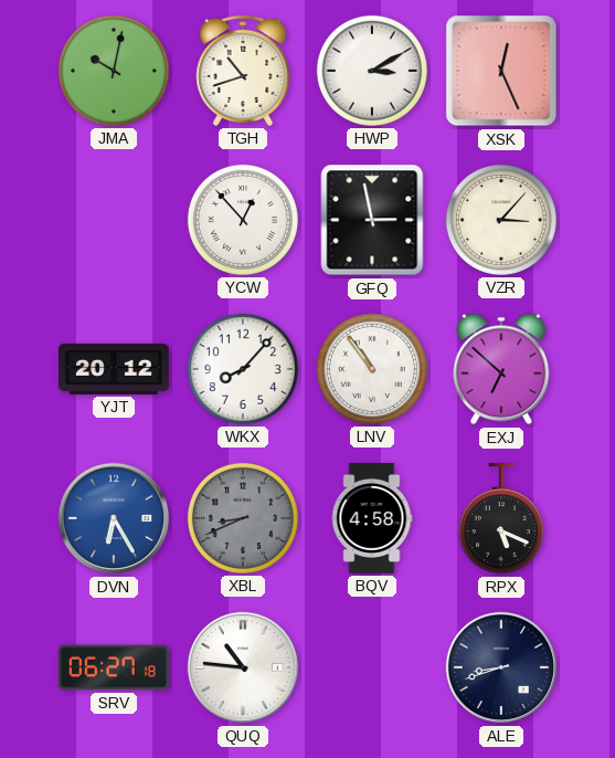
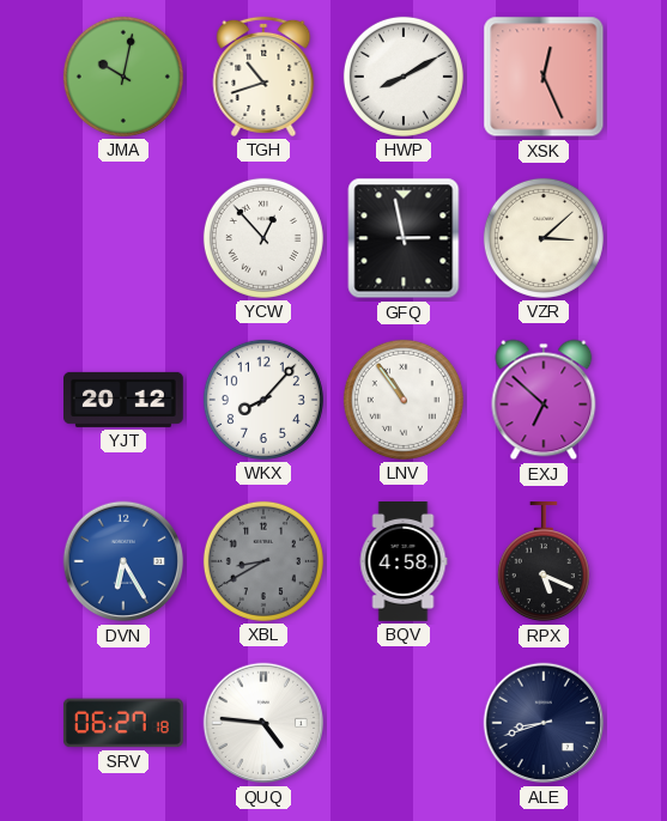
HWP: 3:10 -> 8:10 (404, 77)
VZR: 3:07 -> 3:08 (544, 238)
XBL: 8:41 -> 8:40 (263, 561)
QUQ: 10:46 -> 4:46 (263, 723)
